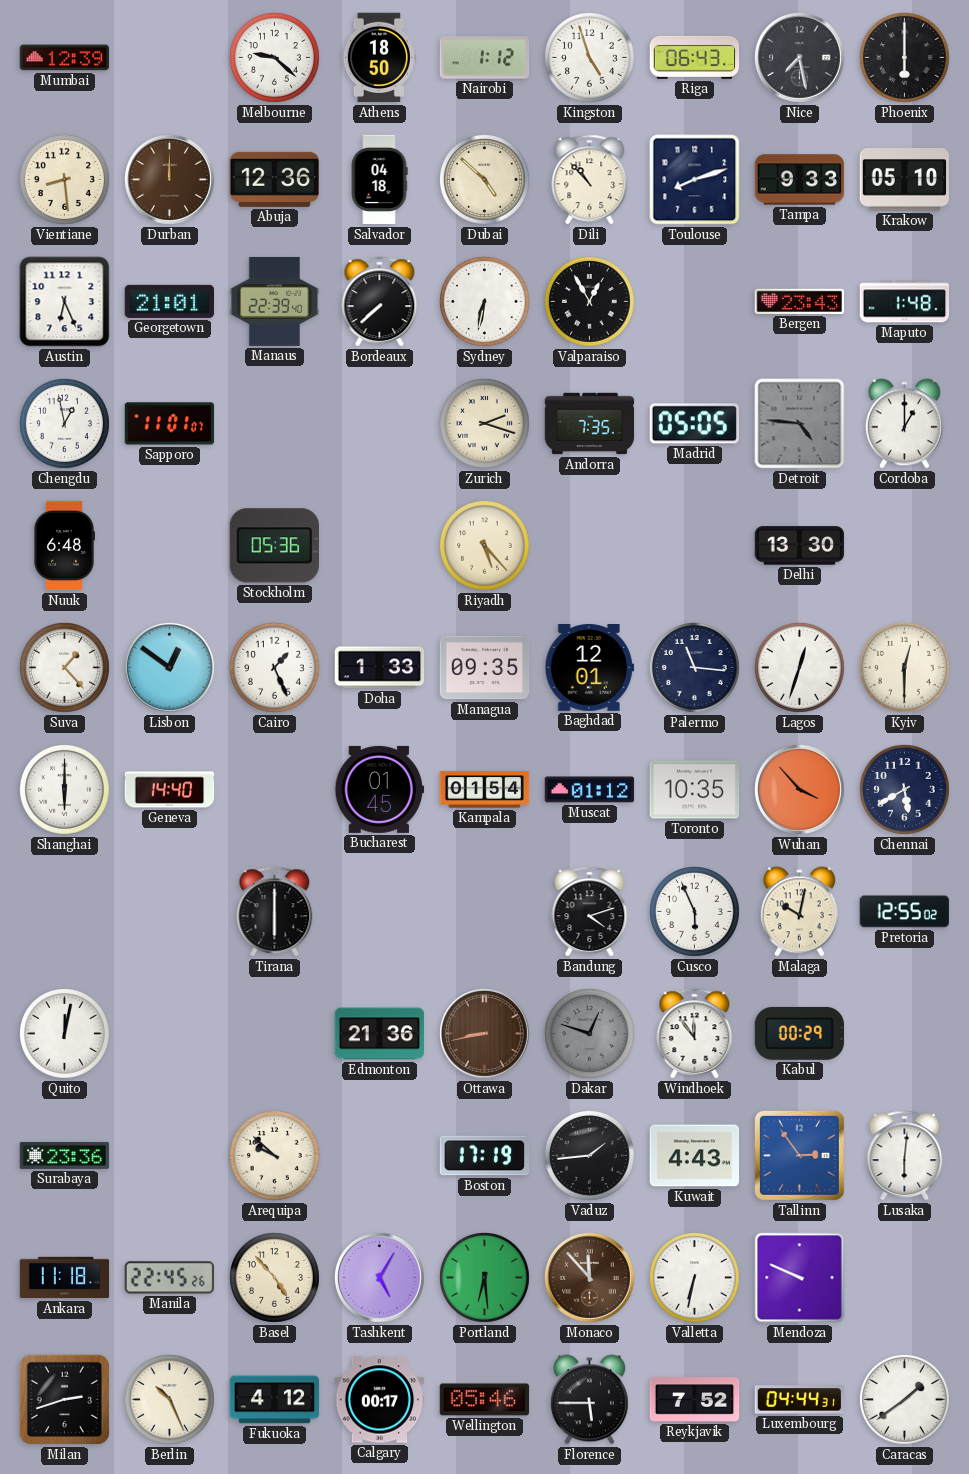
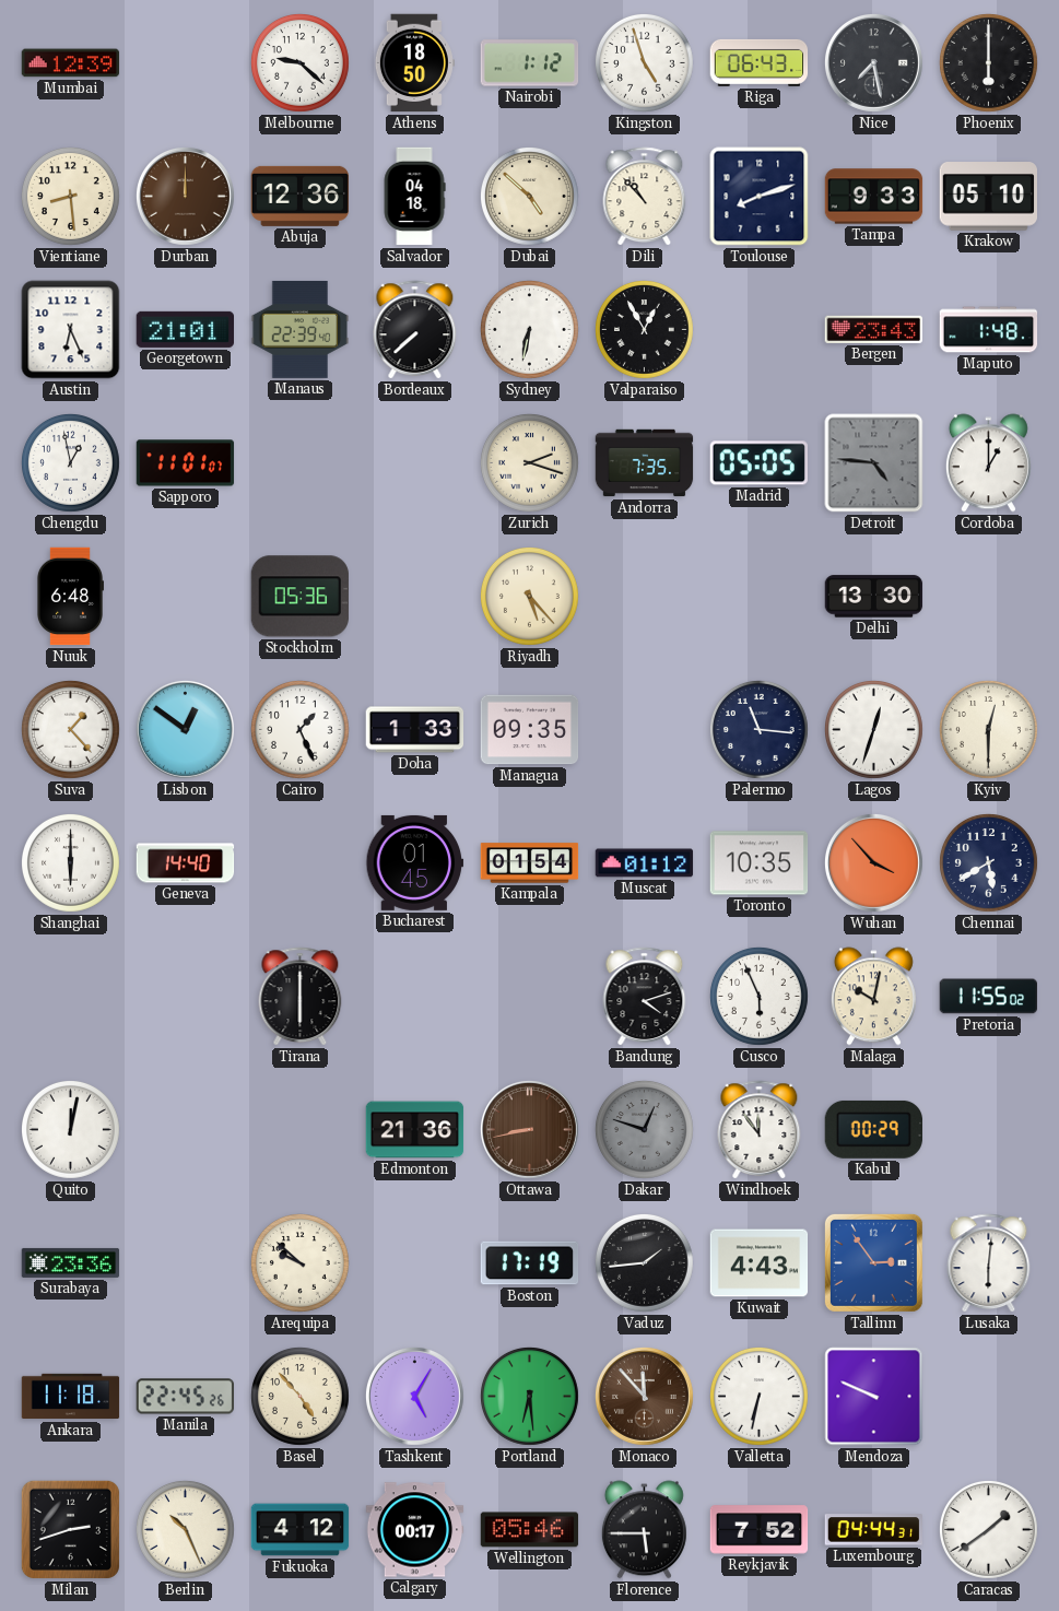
Baghdad: 12:01 -> none (590, 668)
Pretoria: 12:55 -> 11:55 (988, 997)
